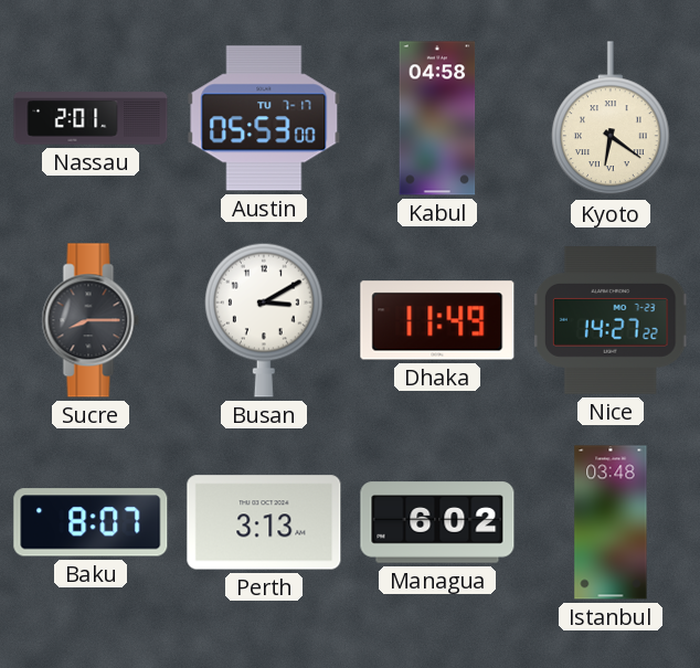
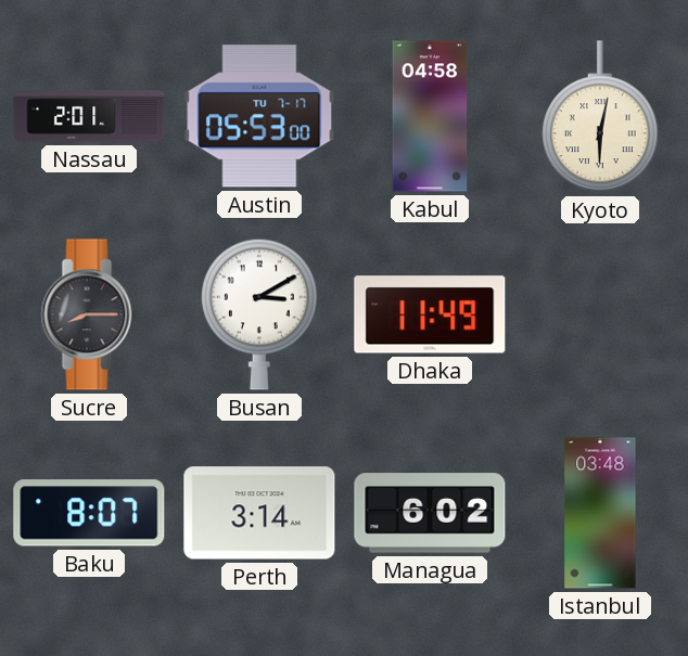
Kyoto: 6:21 -> 6:02 (600, 117)
Nice: 14:27 -> none (611, 321)
Perth: 3:13 -> 3:14 (259, 513)
